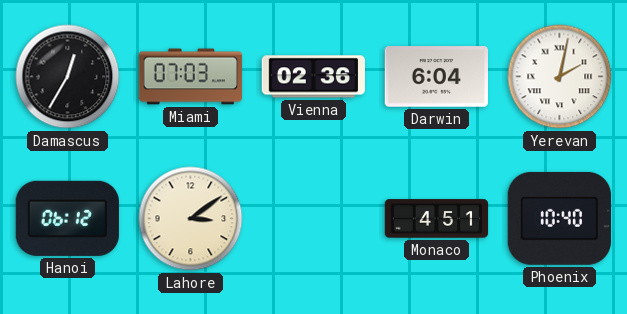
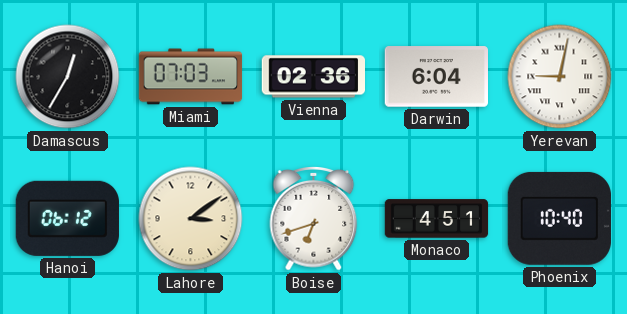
Yerevan: 2:02 -> 9:02 (560, 77)
Boise: none -> 6:42 (314, 219)
